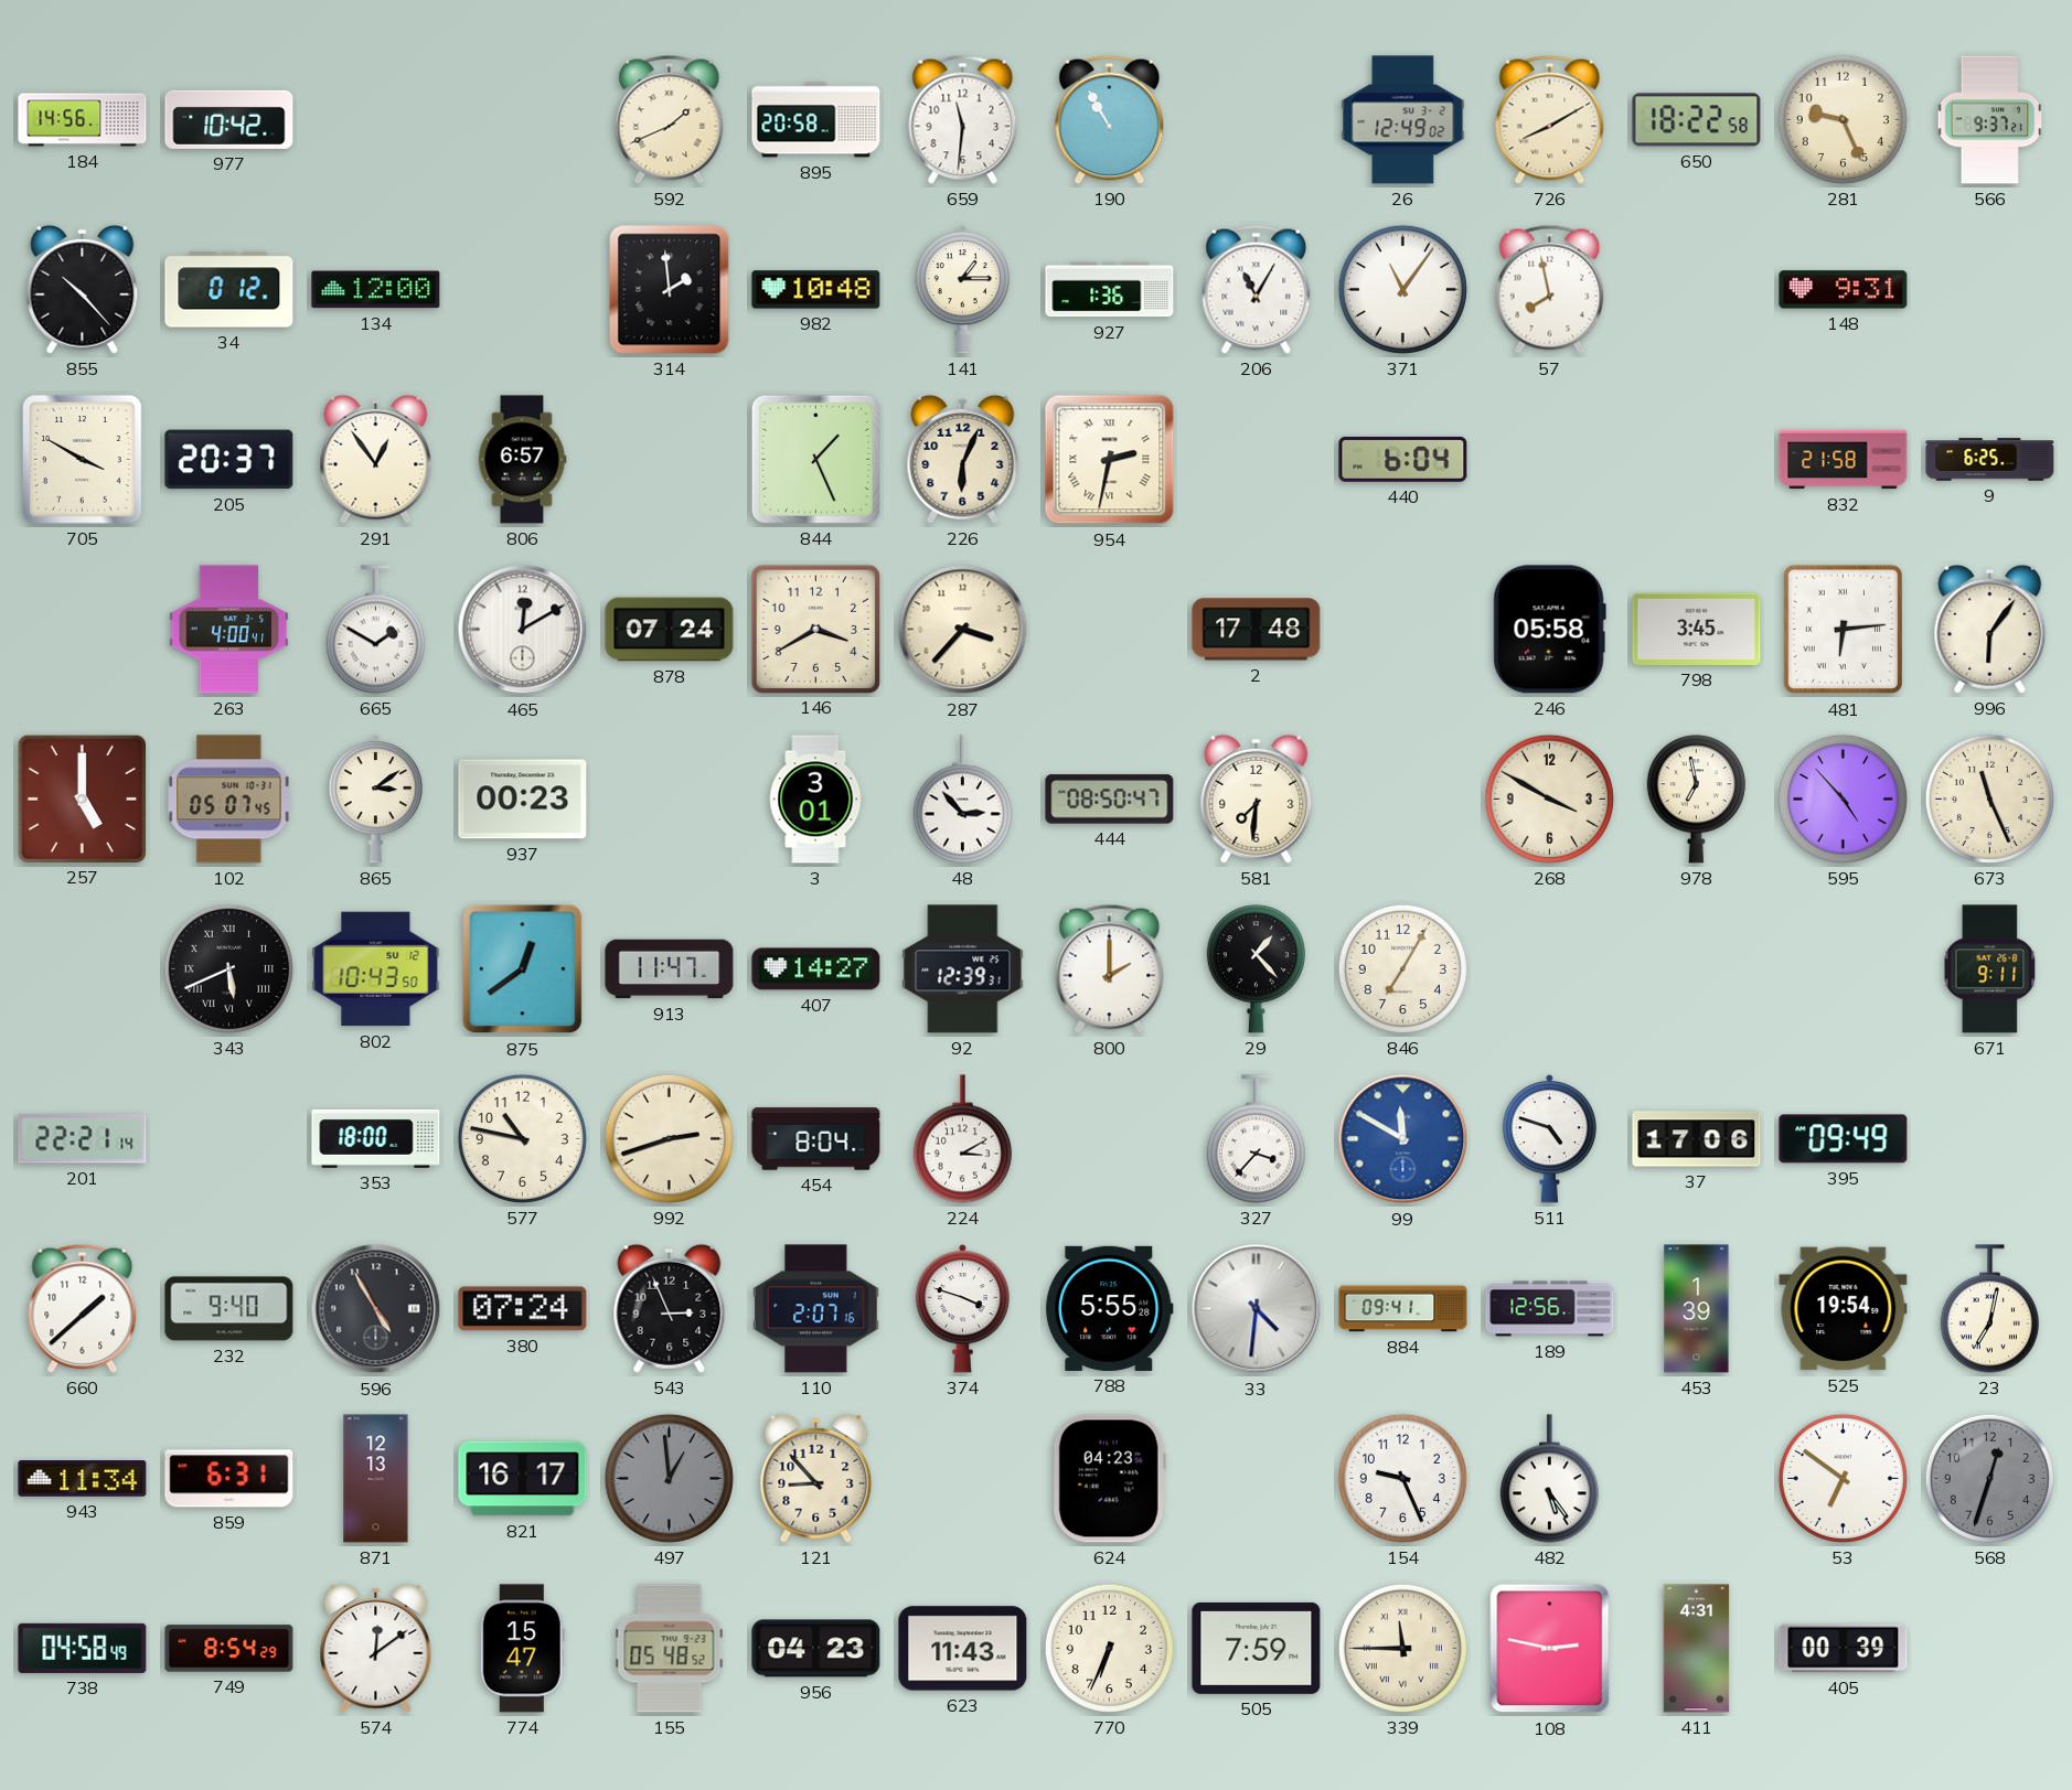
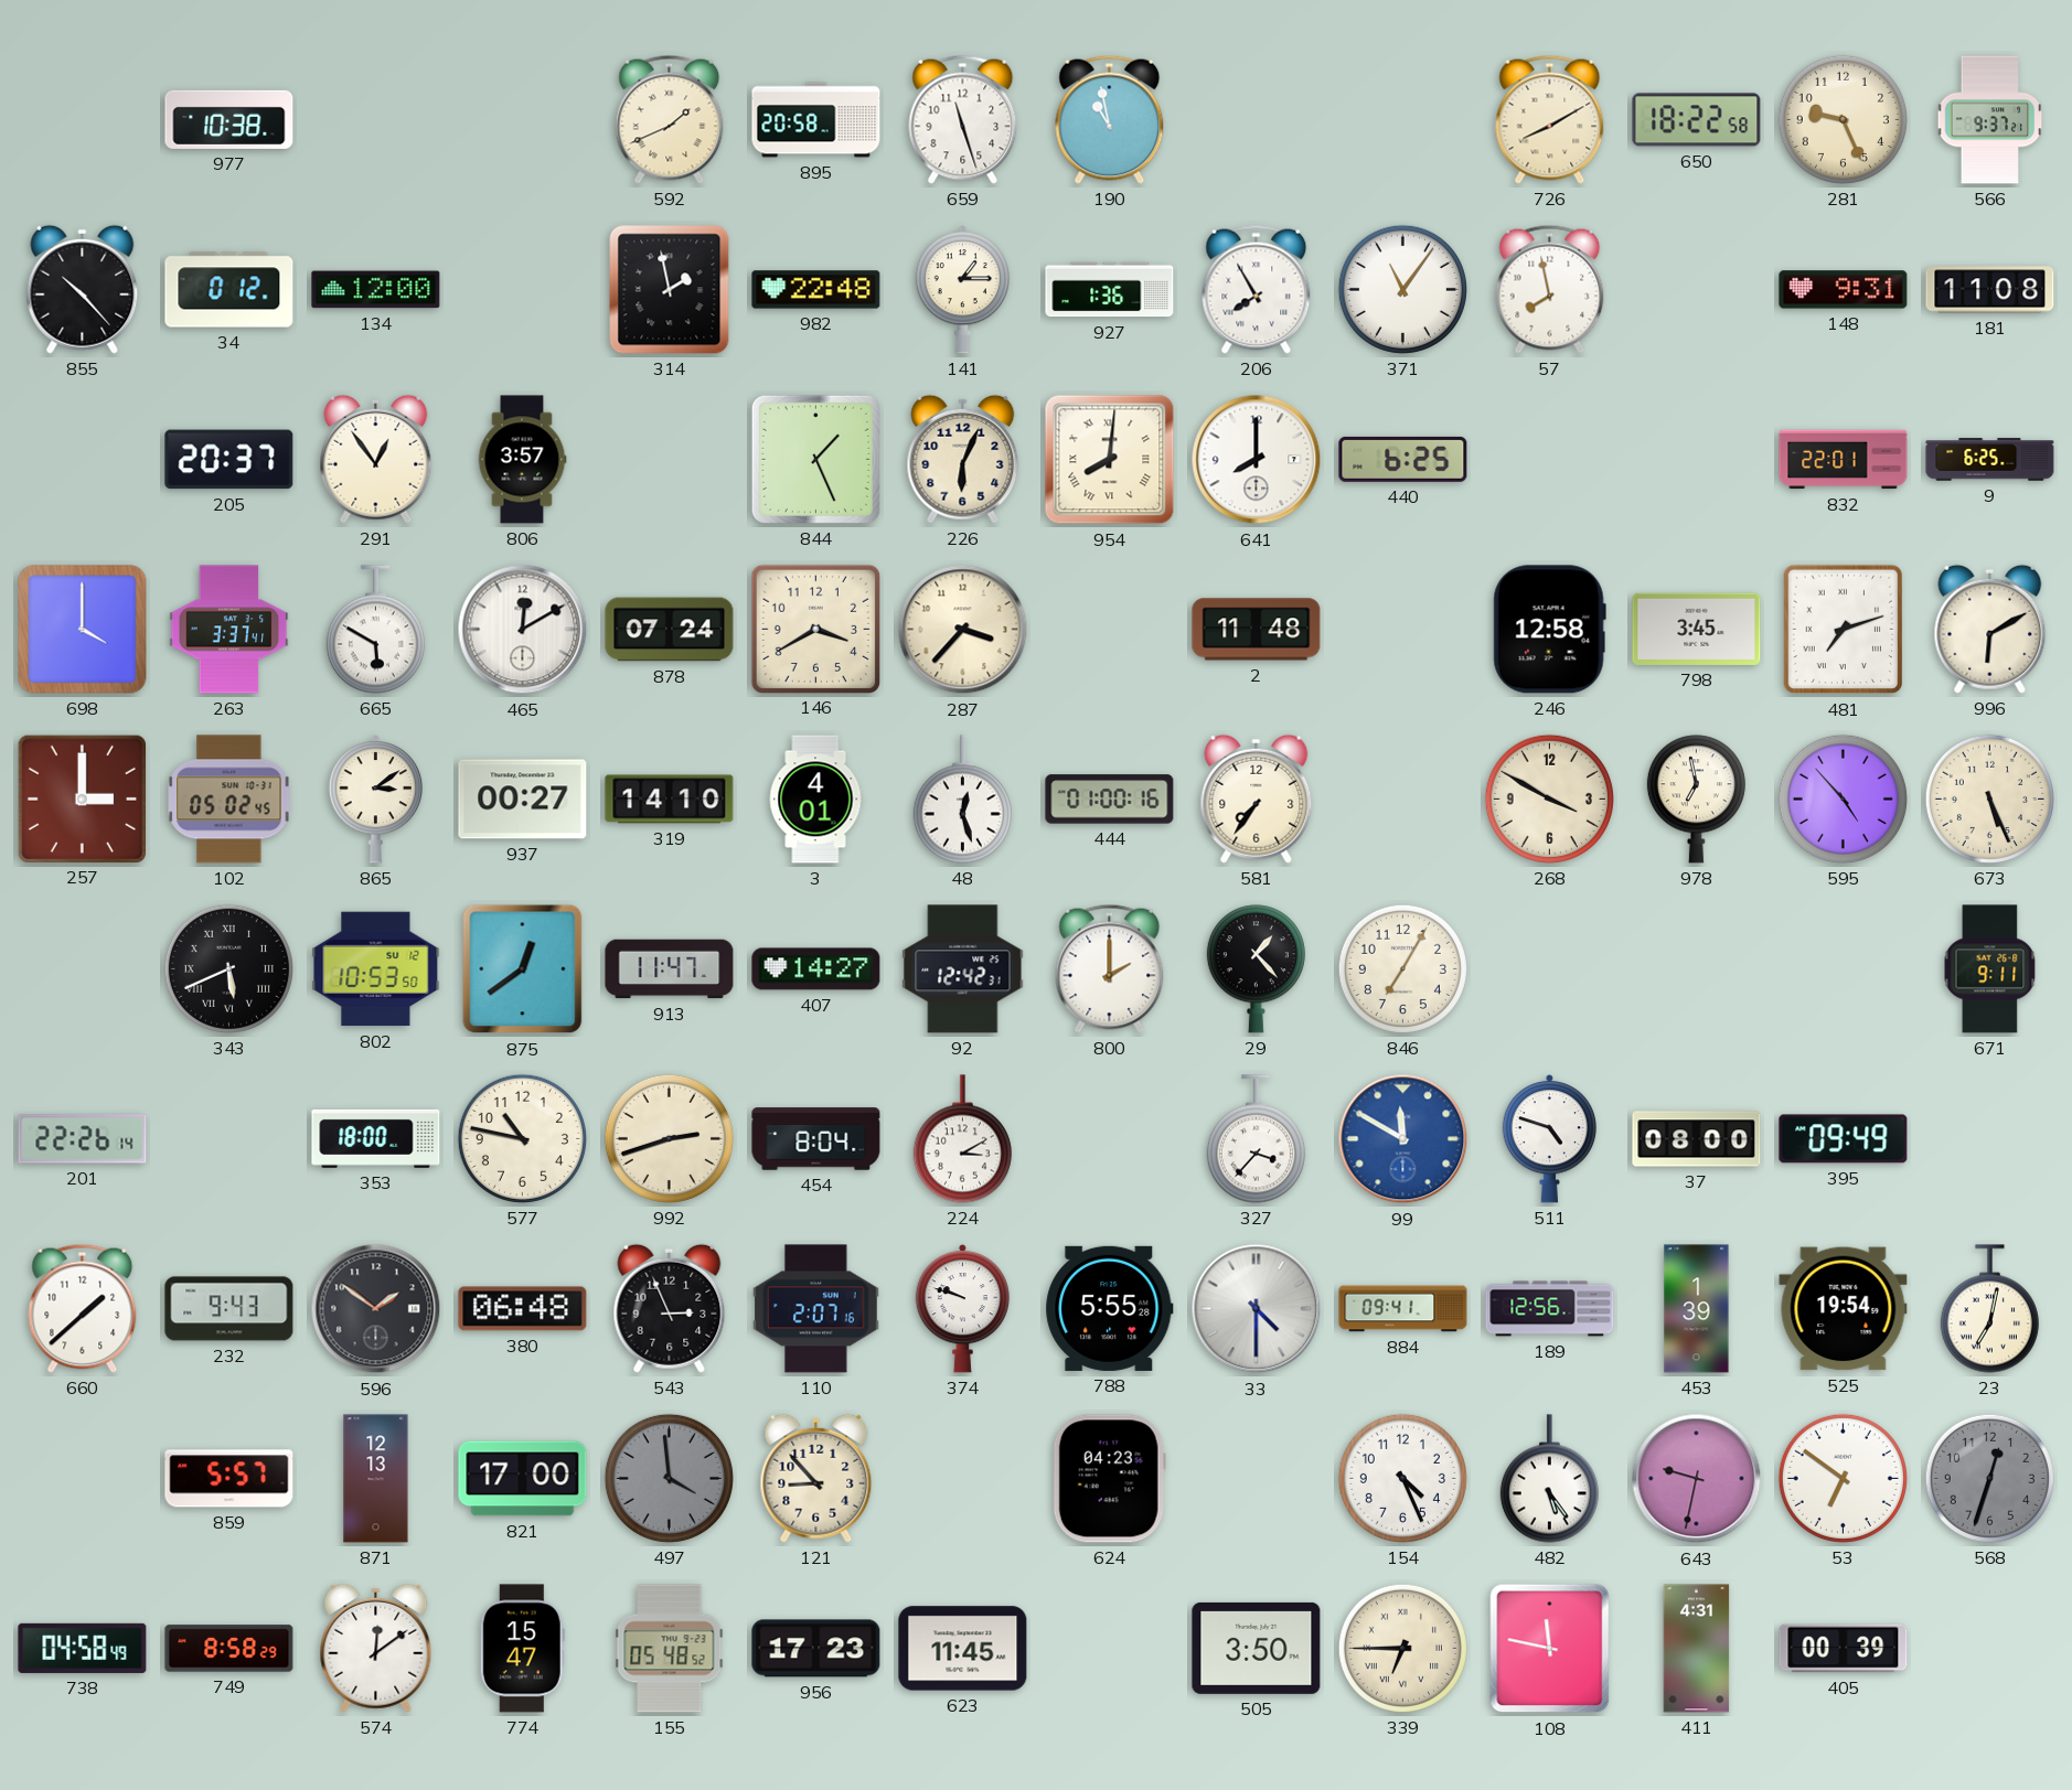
184: 14:56 -> none (83, 120)
977: 10:42 -> 10:38 (229, 119)
659: 11:31 -> 11:27 (963, 119)
190: 10:55 -> 10:58 (1110, 119)
26: 12:49 -> none (1403, 120)
314: 1:59 -> 1:58 (670, 290)
982: 10:48 -> 22:48 (816, 290)
206: 11:05 -> 7:55 (1257, 289)
181: none -> 11:08 (1990, 290)
705: 3:50 -> none (82, 460)
806: 6:57 -> 3:57 (522, 460)
954: 2:32 -> 8:01 (1110, 460)
641: none -> 8:00 (1257, 460)
440: 6:04 -> 6:25 (1403, 459)
832: 21:58 -> 22:01 (1844, 460)
698: none -> 4:00 (83, 630)
263: 4:00 -> 3:37 (229, 630)
665: 1:50 -> 5:50 (375, 630)
2: 17:48 -> 11:48 (1257, 630)
246: 05:58 -> 12:58 (1549, 630)
481: 6:14 -> 7:12 (1843, 630)
996: 6:06 -> 6:10 (1990, 629)
257: 5:00 -> 3:00 (82, 798)
102: 05:07 -> 05:02 (229, 800)
937: 00:23 -> 00:27 (523, 800)
319: none -> 14:10 (670, 800)
3: 3:01 -> 4:01 (815, 800)
48: 2:53 -> 12:27 (962, 800)
444: 08:50 -> 01:00 (1110, 800)
581: 7:31 -> 7:36 (1257, 798)
673: 11:26 -> 5:26 (1989, 798)
802: 10:43 -> 10:53 (376, 969)
92: 12:39 -> 12:42 (963, 969)
201: 22:21 -> 22:26 (83, 1139)
37: 17:06 -> 08:00 (1697, 1139)
232: 9:40 -> 9:43 (229, 1309)
596: 4:55 -> 1:51 (376, 1309)
380: 07:24 -> 06:48 (523, 1309)
374: 3:48 -> 9:48 (962, 1309)
33: 4:31 -> 4:30 (1257, 1309)
943: 11:34 -> none (83, 1479)
859: 6:31 -> 5:57 (229, 1479)
821: 16:17 -> 17:00 (523, 1479)
497: 12:59 -> 3:59 (669, 1478)
154: 9:26 -> 4:26 (1402, 1478)
643: none -> 9:32 (1697, 1479)
749: 8:54 -> 8:58 (229, 1649)
956: 04:23 -> 17:23 (816, 1649)
623: 11:43 -> 11:45 (963, 1649)
770: 6:34 -> none (1109, 1648)
505: 7:59 -> 3:50 (1257, 1648)
339: 11:45 -> 6:45 (1402, 1648)
108: 2:47 -> 11:47 (1550, 1649)
